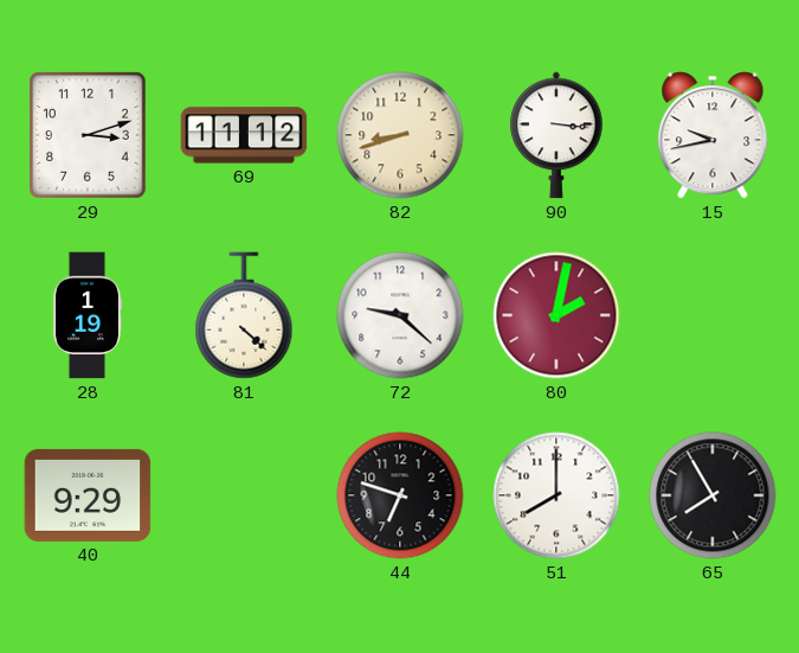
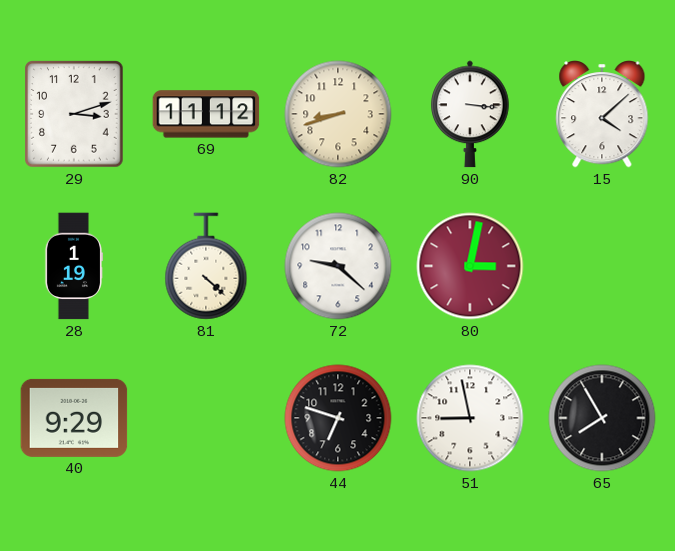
15: 9:43 -> 4:08 (602, 114)
80: 2:02 -> 3:02 (470, 266)
51: 8:00 -> 8:58 (470, 418)
